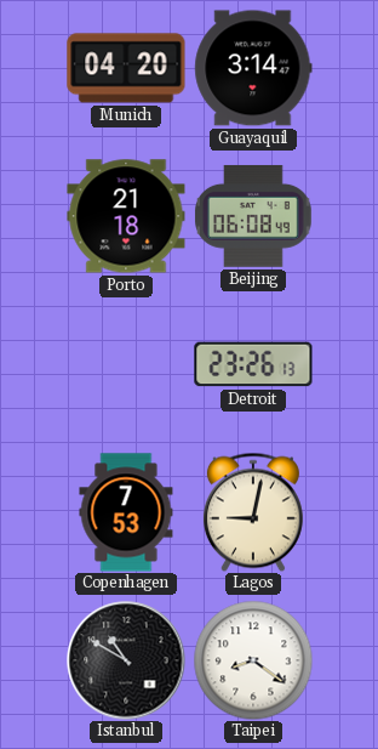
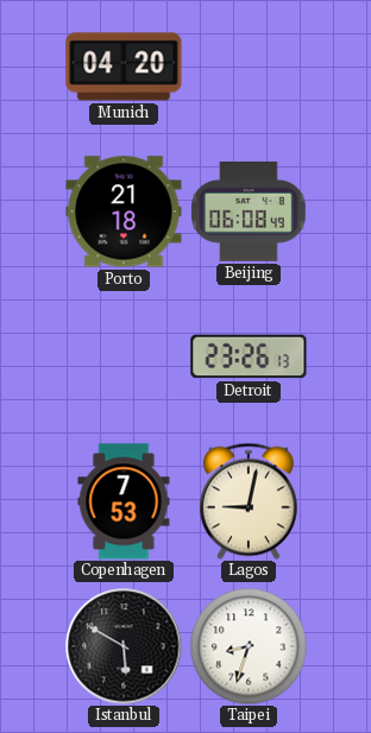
Guayaquil: 3:14 -> none (253, 68)
Istanbul: 10:50 -> 5:50 (124, 646)
Taipei: 8:21 -> 8:33 (249, 646)
